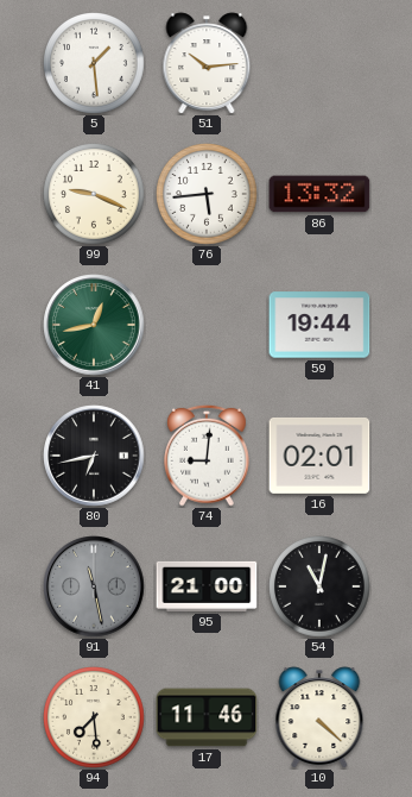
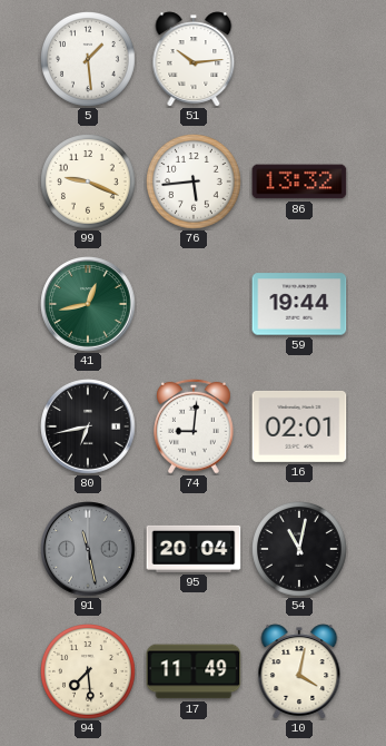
95: 21:00 -> 20:04 (194, 549)
17: 11:46 -> 11:49 (194, 671)
10: 4:22 -> 4:02 (299, 671)
